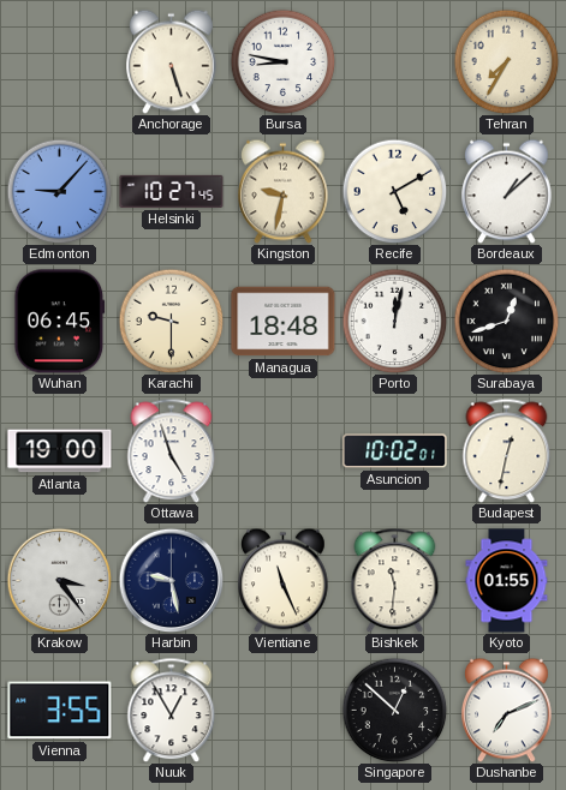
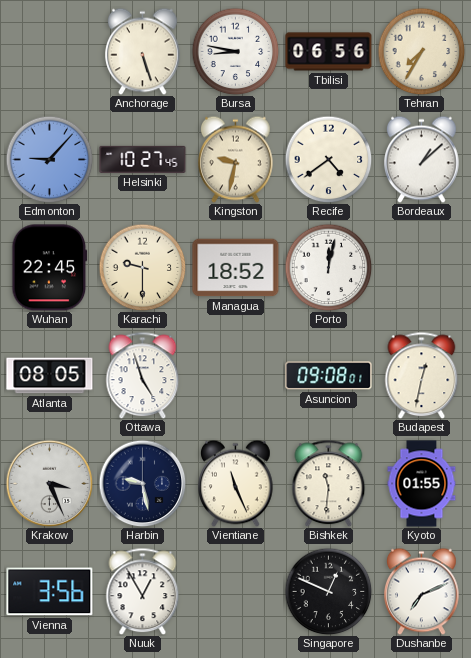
Tbilisi: none -> 06:56 (329, 52)
Recife: 5:10 -> 4:39 (328, 159)
Wuhan: 06:45 -> 22:45 (50, 268)
Managua: 18:48 -> 18:52 (236, 268)
Surabaya: 12:42 -> none (506, 321)
Atlanta: 19:00 -> 08:05 (50, 376)
Asuncion: 10:02 -> 09:08 (329, 376)
Krakow: 3:24 -> 3:26 (49, 483)
Vienna: 3:55 -> 3:56 (50, 592)
Singapore: 12:52 -> 12:49 (328, 591)
